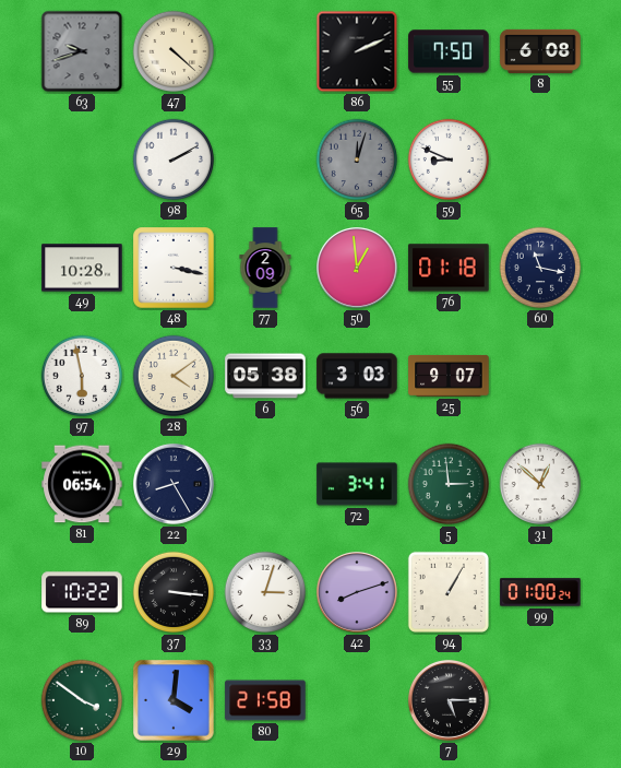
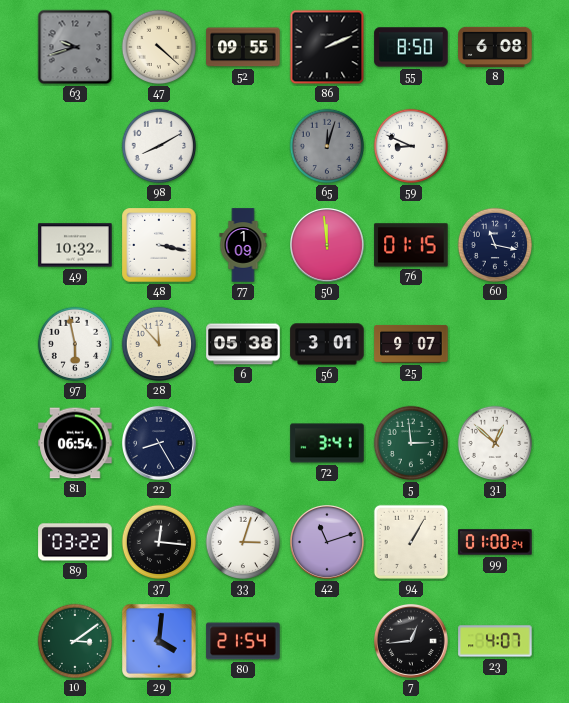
52: none -> 09:55 (243, 47)
55: 7:50 -> 8:50 (411, 47)
98: 2:10 -> 8:10 (159, 146)
49: 10:28 -> 10:32 (75, 245)
77: 2:09 -> 1:09 (243, 245)
50: 12:59 -> 11:59 (328, 246)
76: 01:18 -> 01:15 (411, 245)
28: 4:09 -> 11:53 (159, 344)
56: 3:03 -> 3:01 (327, 344)
89: 10:22 -> 03:22 (75, 542)
37: 3:16 -> 12:16 (159, 542)
42: 8:12 -> 11:12 (328, 543)
10: 3:51 -> 3:09 (75, 641)
80: 21:58 -> 21:54 (243, 641)
7: 5:15 -> 12:44 (412, 642)
23: none -> 4:07 (495, 641)
